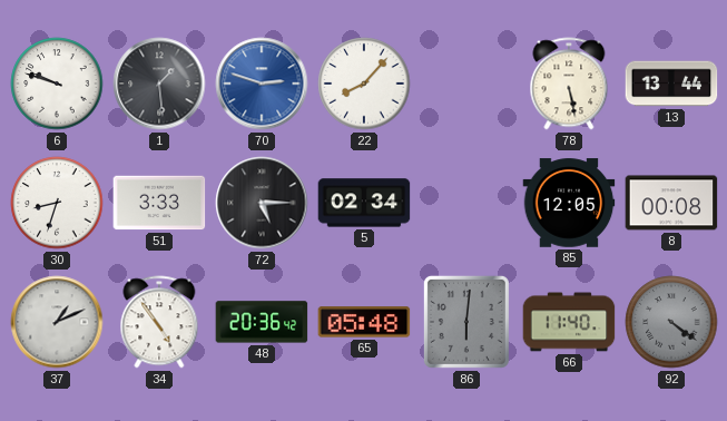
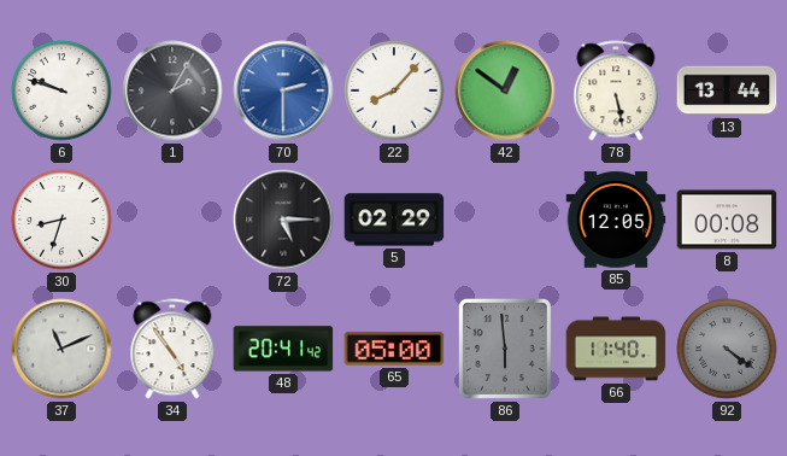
1: 1:29 -> 2:05 (172, 90)
70: 2:48 -> 2:30 (283, 90)
42: none -> 12:51 (505, 90)
51: 3:33 -> none (159, 203)
5: 02:34 -> 02:29 (394, 220)
37: 1:11 -> 11:11 (61, 349)
48: 20:36 -> 20:41 (283, 349)
65: 05:48 -> 05:00 (394, 349)
86: 6:01 -> 5:59 (505, 349)
